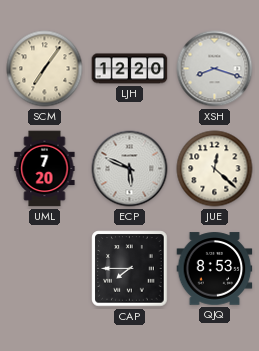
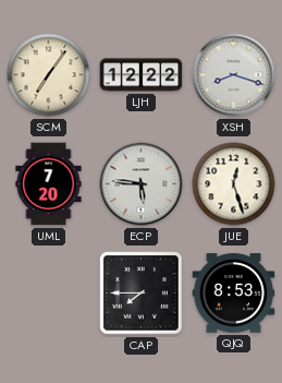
LJH: 12:20 -> 12:22 (142, 75)
ECP: 5:49 -> 5:46 (142, 184)
JUE: 12:22 -> 12:27 (234, 184)
